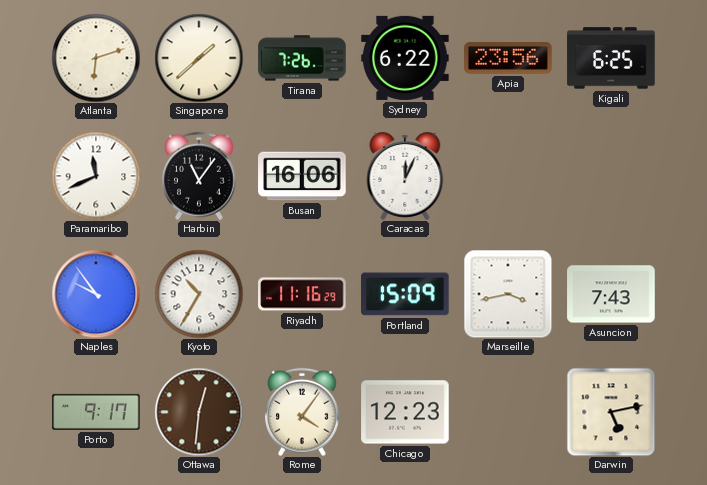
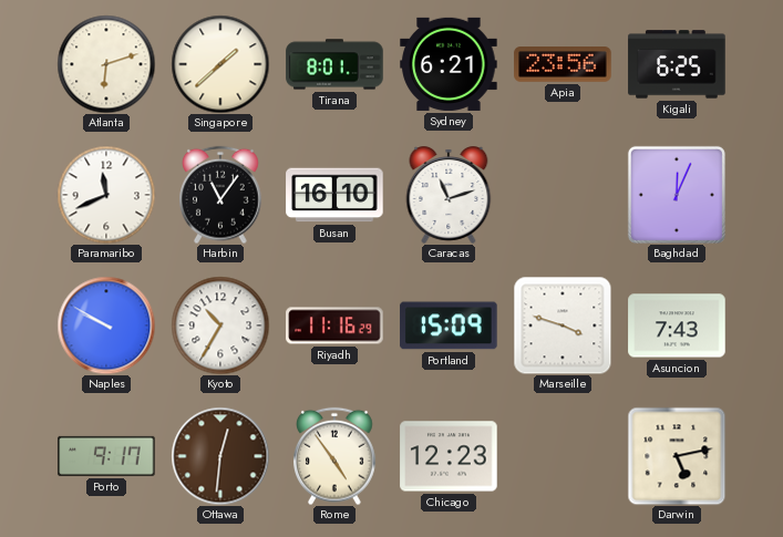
Tirana: 7:26 -> 8:01 (334, 64)
Sydney: 6:22 -> 6:21 (449, 64)
Busan: 16:06 -> 16:10 (334, 195)
Caracas: 12:04 -> 11:12 (449, 196)
Baghdad: none -> 12:04 (677, 195)
Naples: 9:54 -> 9:50 (106, 326)
Marseille: 3:43 -> 3:48 (563, 326)
Rome: 4:06 -> 4:54 (336, 456)
